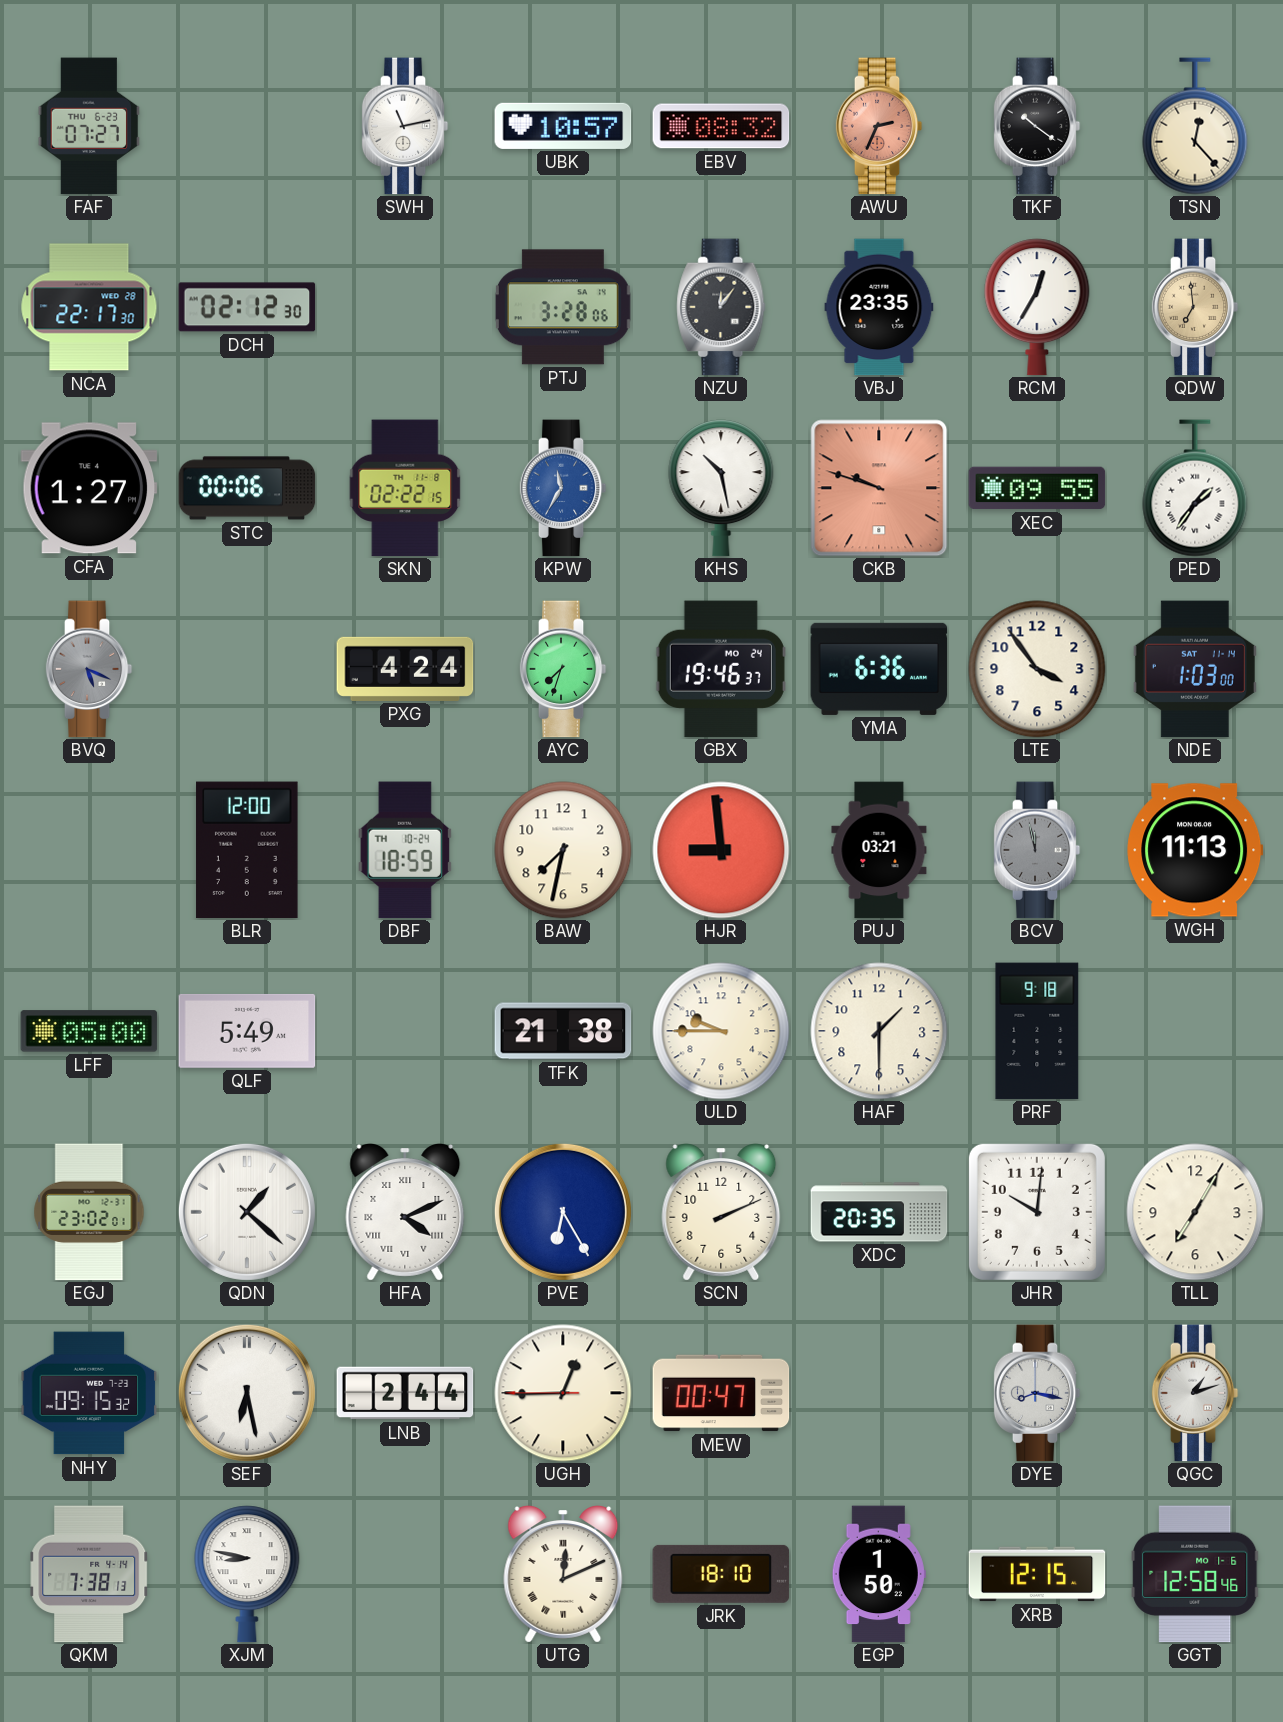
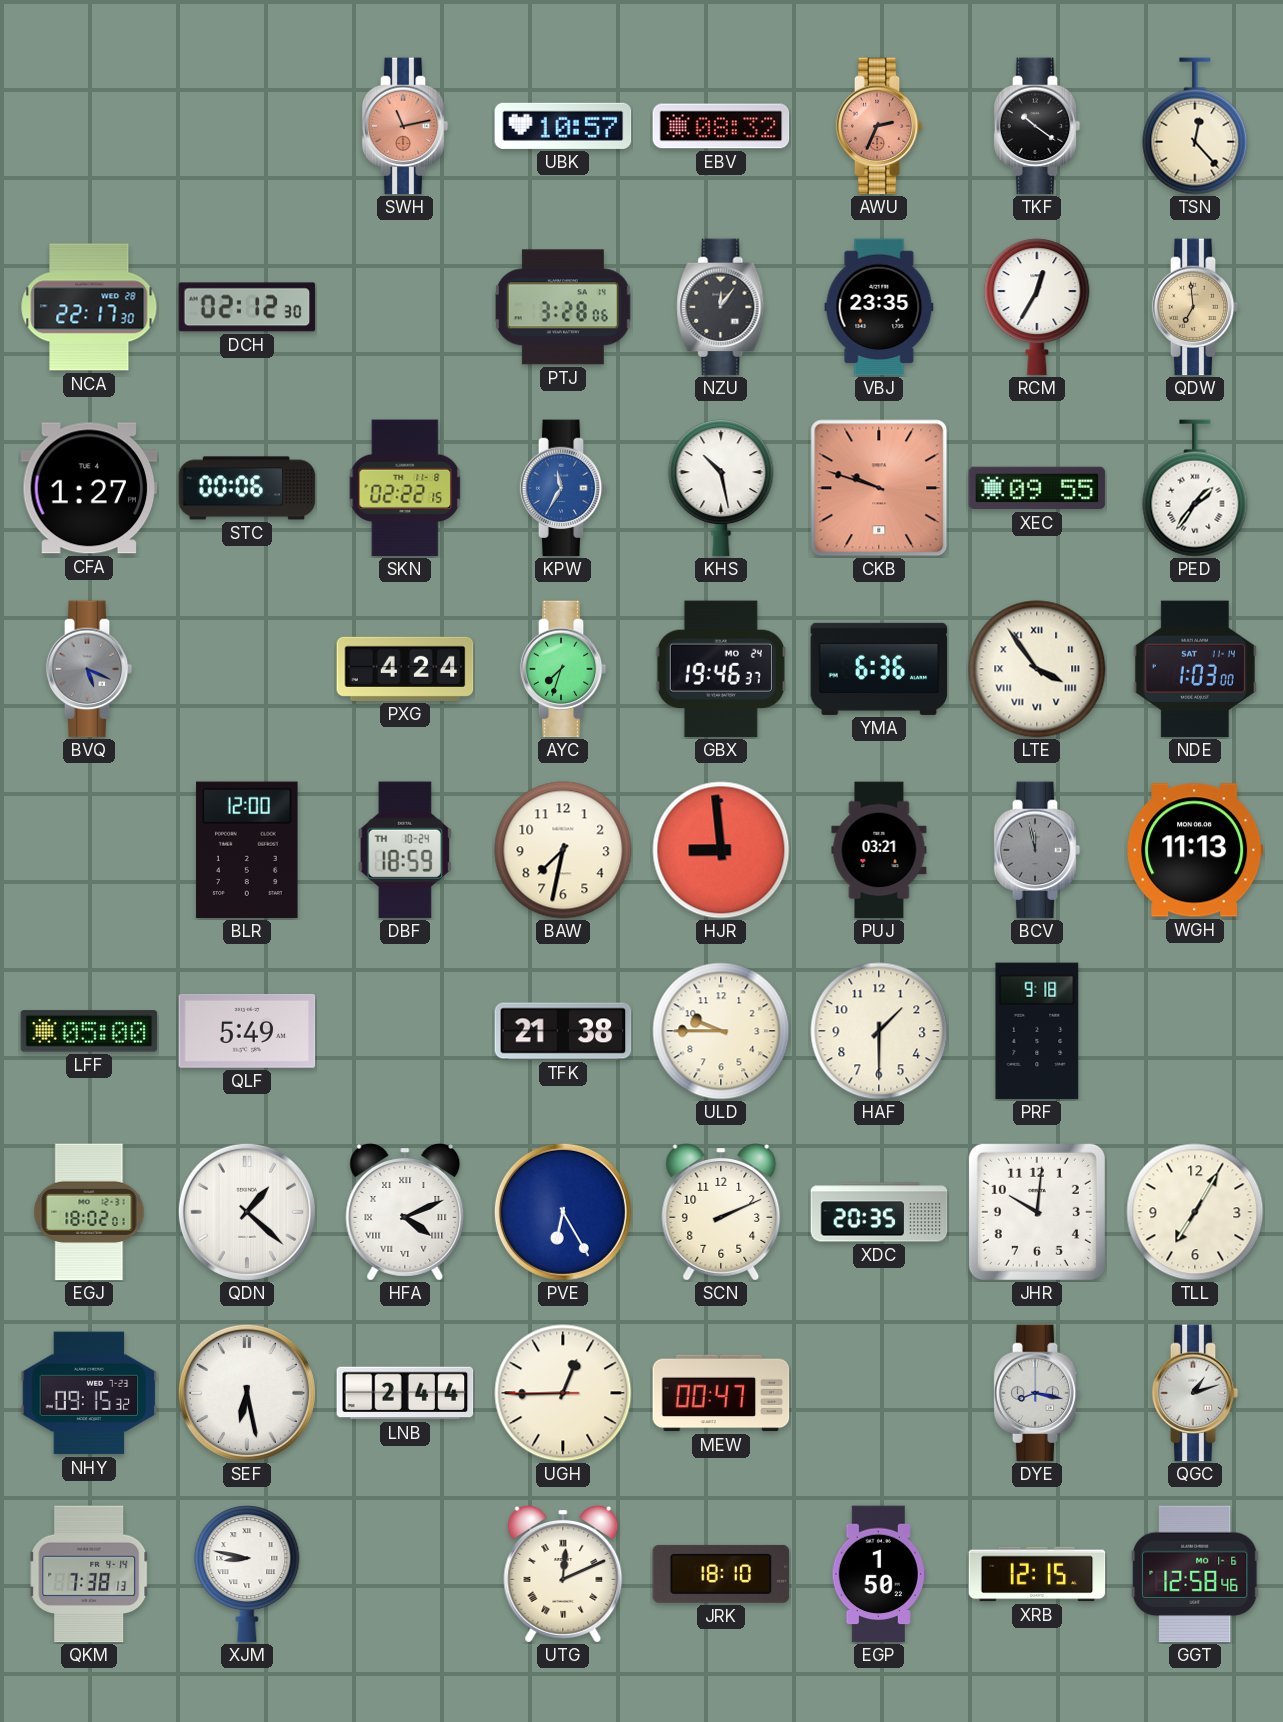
FAF: 07:27 -> none (89, 126)
SWH dial: white -> salmon (405, 126)
LTE numerals: Arabic -> Roman (1037, 669)
EGJ: 23:02 -> 18:02 (89, 1212)
